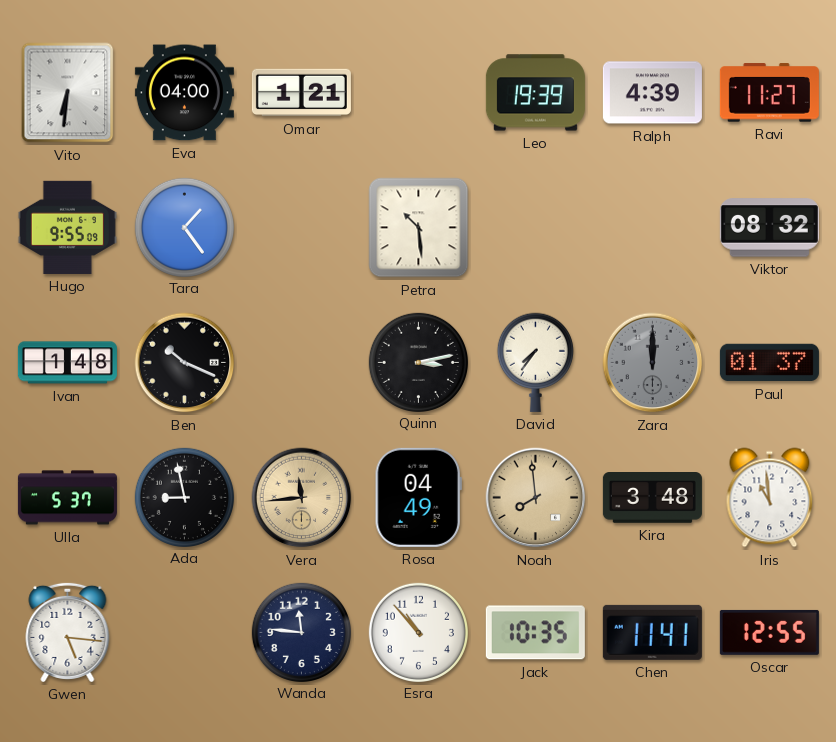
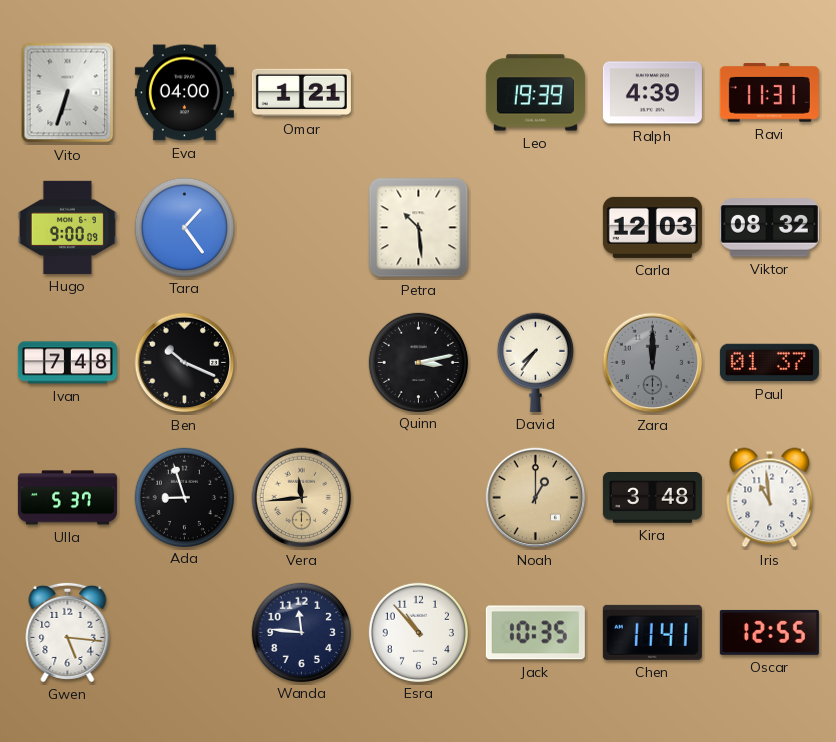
Vito: 6:31 -> 6:33 (68, 93)
Ravi: 11:27 -> 11:31 (769, 93)
Hugo: 9:55 -> 9:00 (67, 227)
Carla: none -> 12:03 (652, 227)
Ivan: 1:48 -> 7:48 (67, 363)
Ada: 8:58 -> 8:57 (184, 497)
Rosa: 04:49 -> none (418, 497)
Noah: 7:59 -> 1:00 (536, 498)
